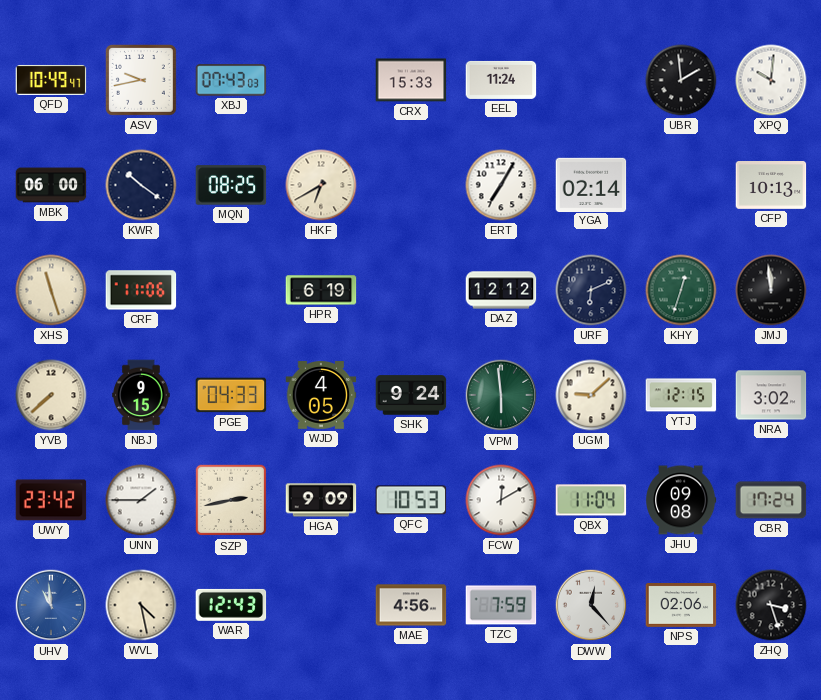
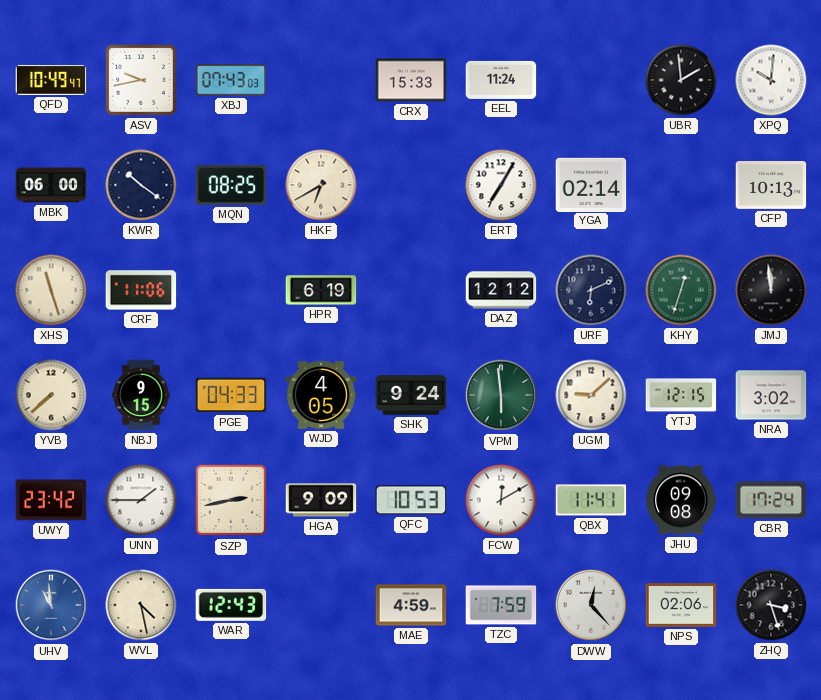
QBX: 11:04 -> 11:41 (591, 500)
MAE: 4:56 -> 4:59 (411, 605)
